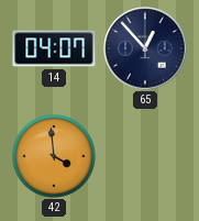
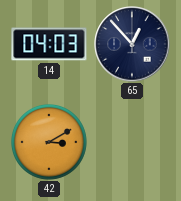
14: 04:07 -> 04:03 (49, 44)
42: 3:59 -> 3:10 (49, 142)
